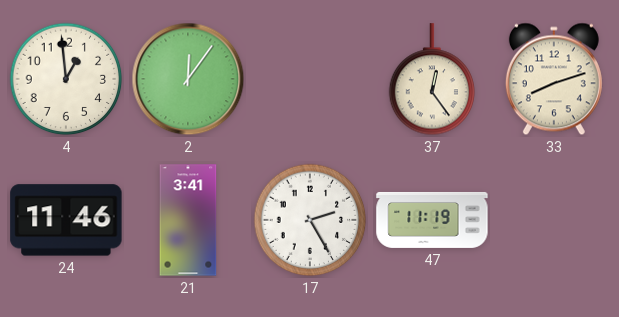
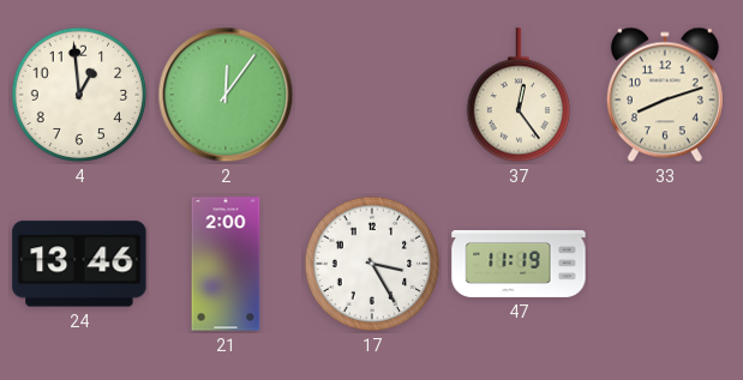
24: 11:46 -> 13:46 (79, 264)
21: 3:41 -> 2:00 (226, 264)
17: 2:25 -> 3:25 (372, 264)
